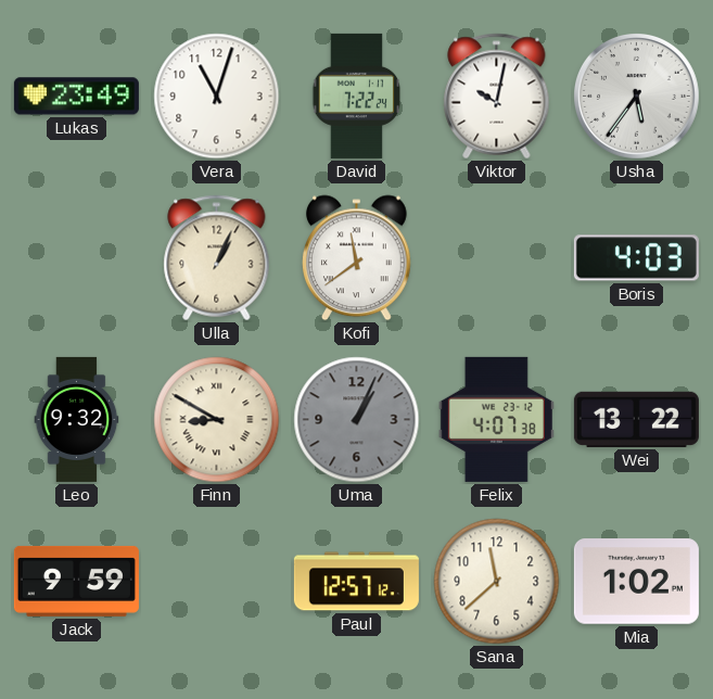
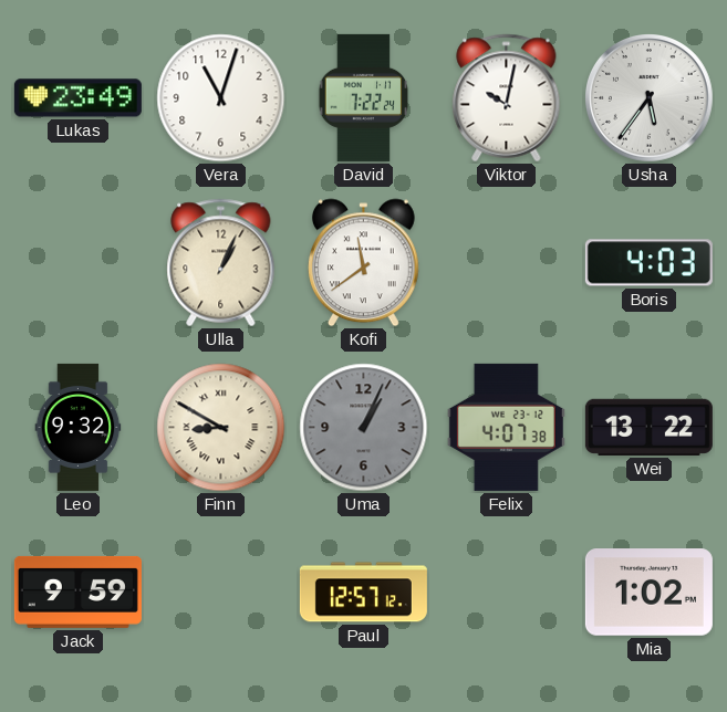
Sana: 11:38 -> none (497, 582)
